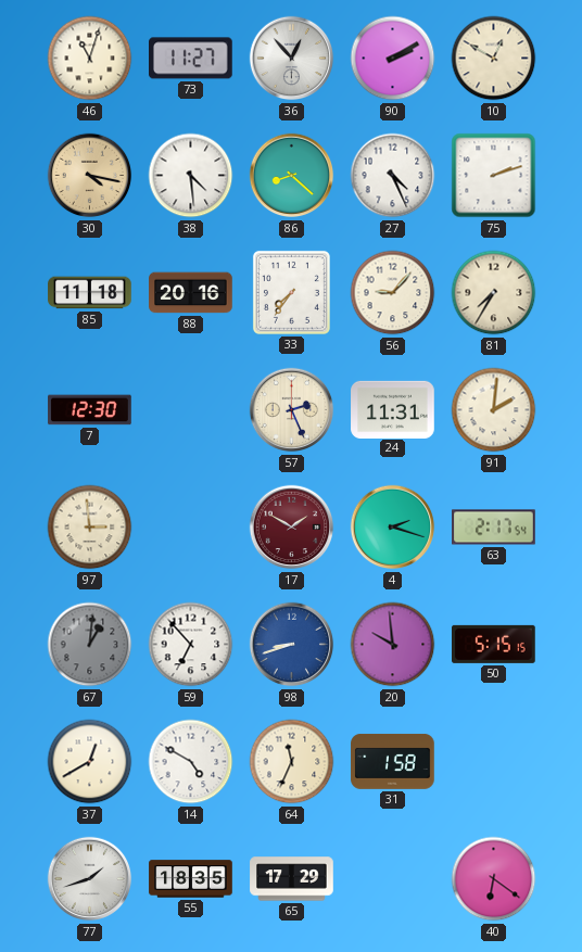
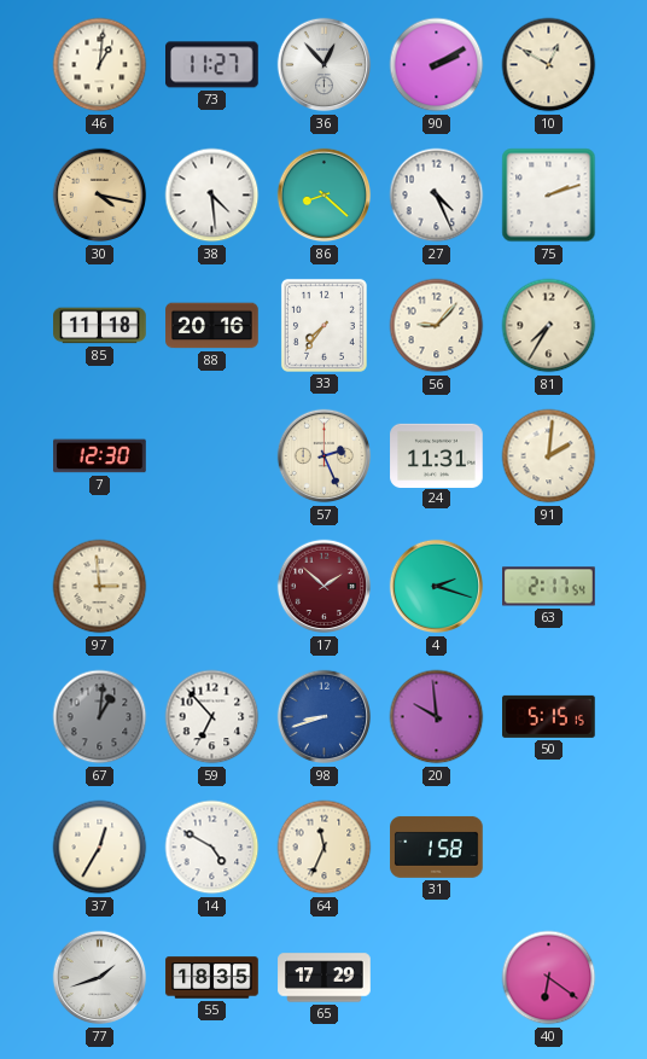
46: 11:03 -> 1:01 (100, 65)
17: 1:50 -> 1:52 (325, 587)
37: 12:40 -> 12:35 (100, 848)
